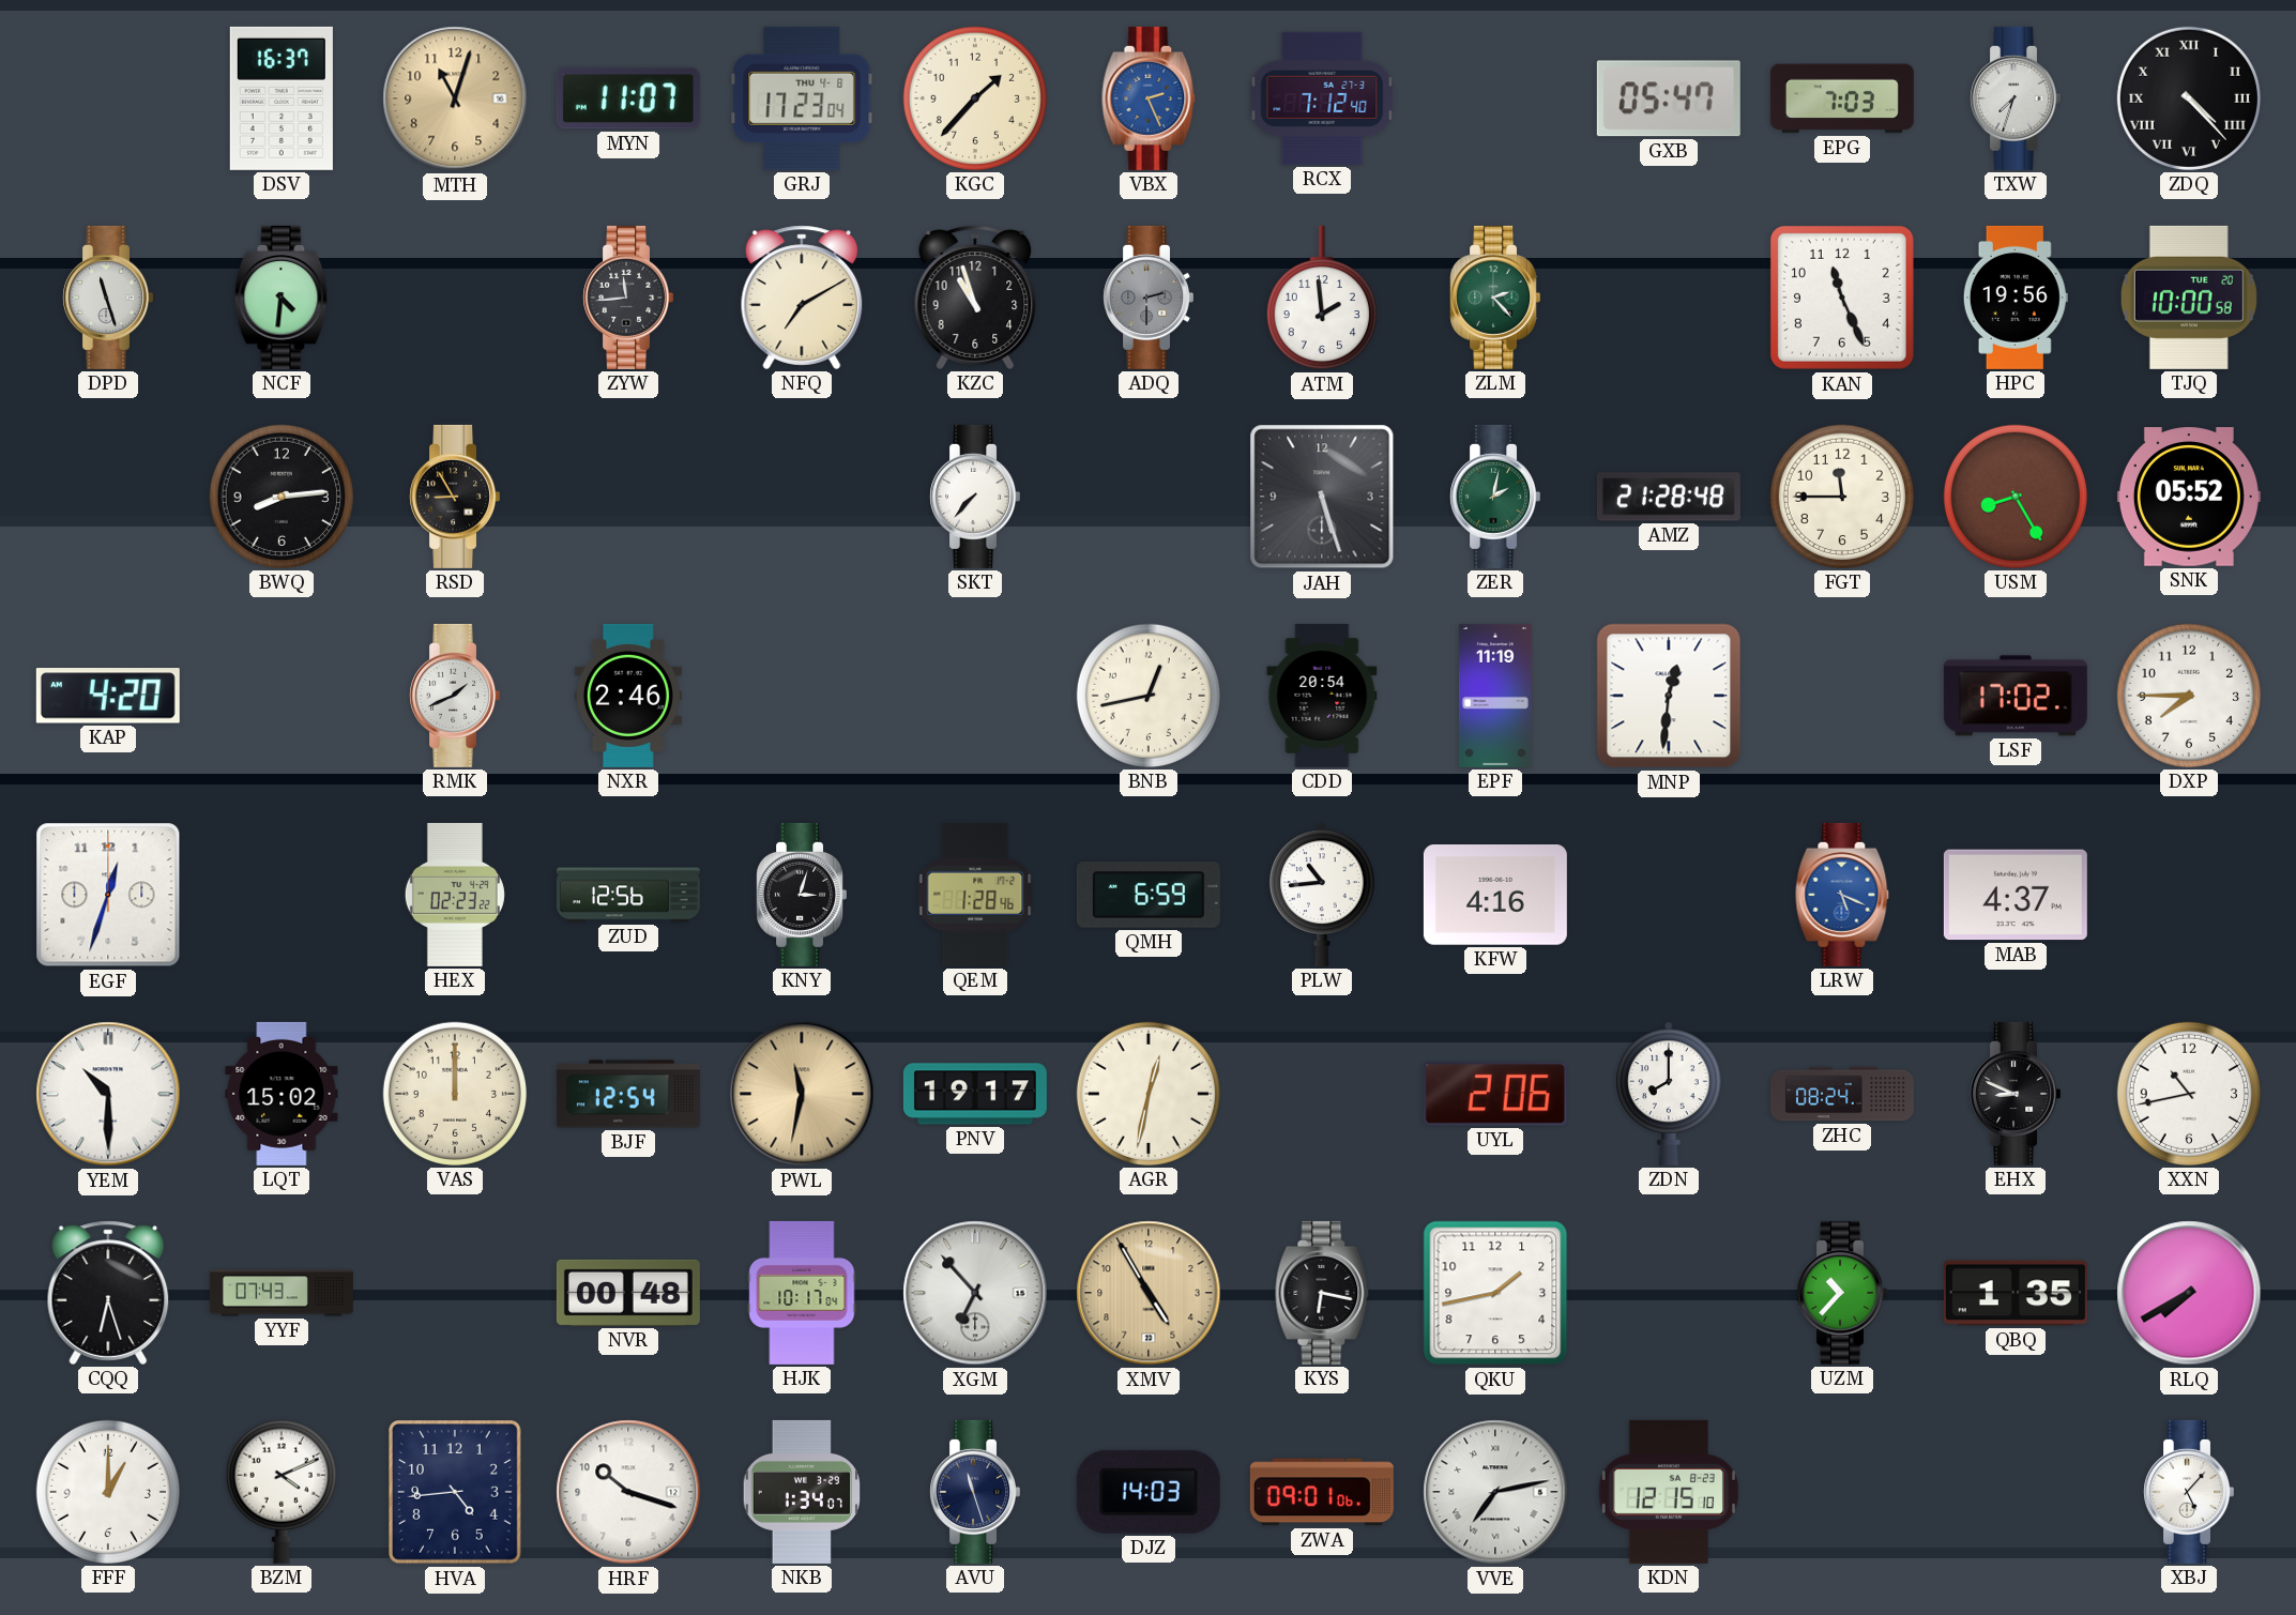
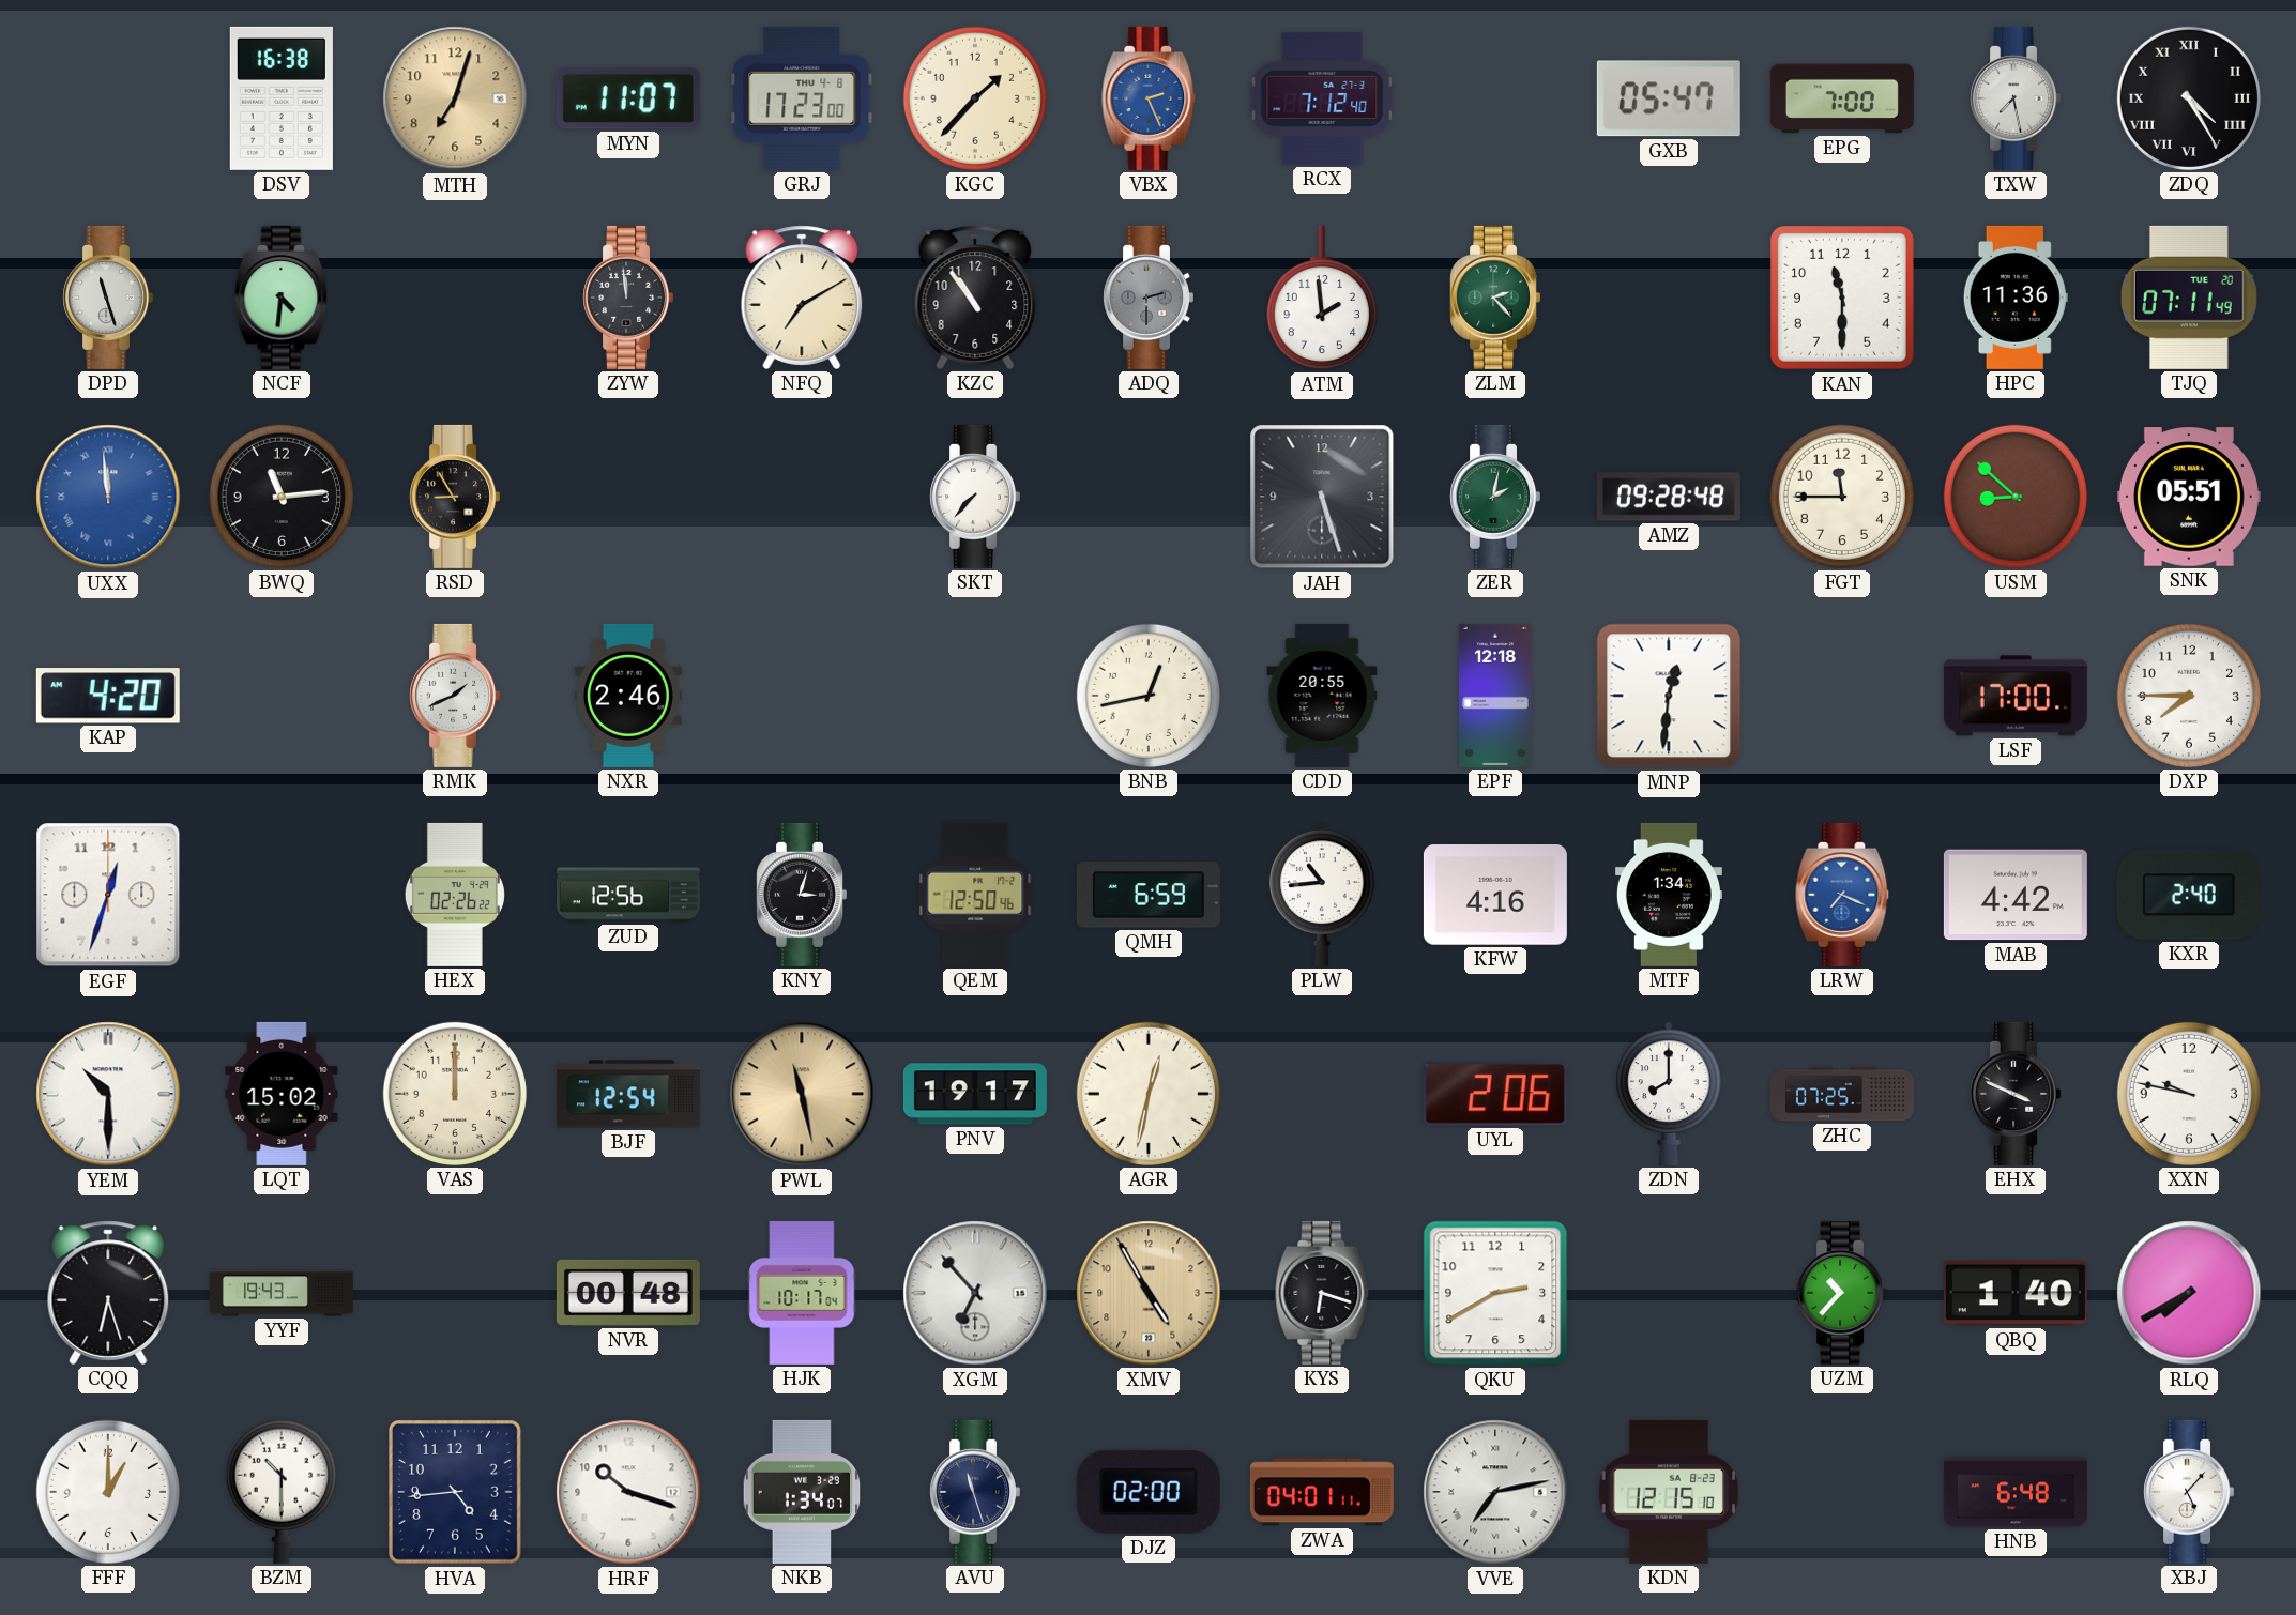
DSV: 16:37 -> 16:38 (282, 98)
MTH: 11:03 -> 7:03 (455, 98)
GRJ: 17:23:04 -> 17:23:00 (802, 98)
EPG: 7:03 -> 7:00 (1842, 98)
TXW: 7:33 -> 7:28 (2014, 98)
ZDQ: 4:23 -> 4:25 (2189, 98)
ZYW: 11:44 -> 11:59 (627, 298)
KZC: 10:57 -> 10:54 (975, 298)
KAN: 11:26 -> 11:30 (1842, 298)
HPC: 19:56 -> 11:36 (2016, 298)
TJQ: 10:00 -> 07:11 (2189, 298)
UXX: none -> 11:59 (108, 497)
BWQ: 8:14 -> 11:14 (282, 497)
AMZ: 21:28 -> 09:28 (1669, 497)
USM: 8:25 -> 8:52 (2016, 497)
SNK: 05:52 -> 05:51 (2189, 497)
CDD: 20:54 -> 20:55 (1322, 696)
EPF: 11:19 -> 12:18 (1495, 696)
LSF: 17:02 -> 17:00 (2016, 696)
HEX: 02:23 -> 02:26 (455, 895)
QEM: 1:28 -> 12:50 (975, 895)
MTF: none -> 1:34 (1669, 895)
LRW: 5:19 -> 7:19 (1842, 895)
MAB: 4:37 -> 4:42 (2016, 895)
KXR: none -> 2:40 (2189, 895)
PWL: 11:32 -> 11:28 (802, 1094)
ZHC: 08:24 -> 07:25 (1842, 1094)
EHX: 8:49 -> 3:49 (2014, 1094)
XXN: 10:43 -> 9:47 (2189, 1094)
YYF: 07:43 -> 19:43 (282, 1293)
KYS: 6:17 -> 6:18 (1322, 1293)
QKU: 1:43 -> 2:40 (1495, 1293)
QBQ: 1:35 -> 1:40 (2016, 1293)
BZM: 4:11 -> 10:30 (282, 1492)
DJZ: 14:03 -> 02:00 (1149, 1492)
ZWA: 09:01 -> 04:01 (1322, 1492)
HNB: none -> 6:48 (2016, 1492)
